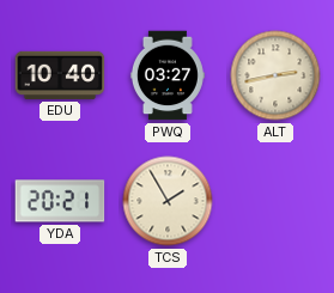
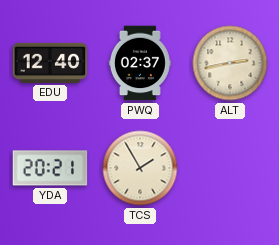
EDU: 10:40 -> 12:40 (50, 63)
PWQ: 03:27 -> 02:37 (140, 63)
